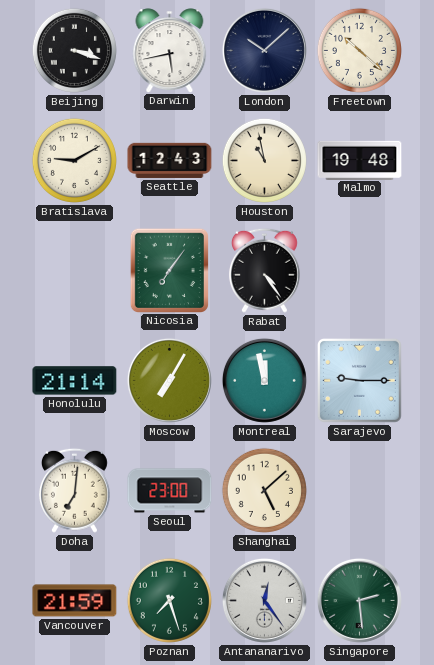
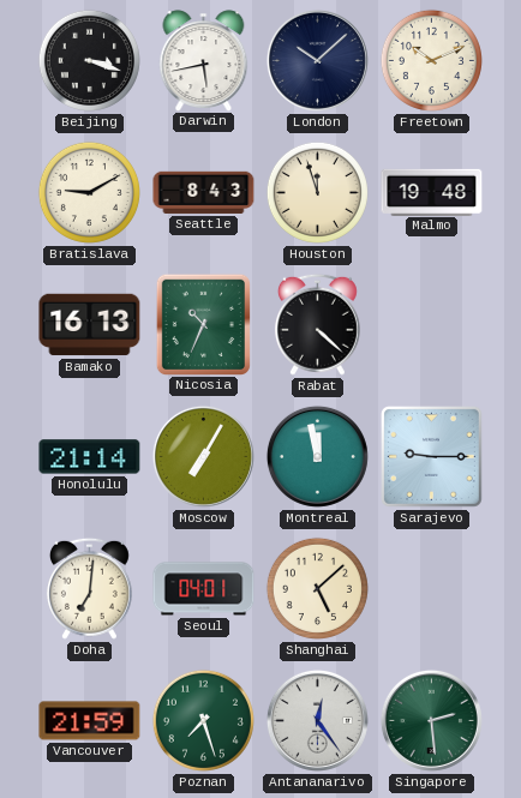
Freetown: 10:22 -> 10:11 (431, 60)
Seattle: 12:43 -> 8:43 (204, 192)
Houston: 10:58 -> 11:57 (317, 192)
Bamako: none -> 16:13 (90, 325)
Nicosia: 7:06 -> 10:34 (203, 324)
Rabat: 4:24 -> 4:22 (317, 324)
Seoul: 23:00 -> 04:01 (204, 589)
